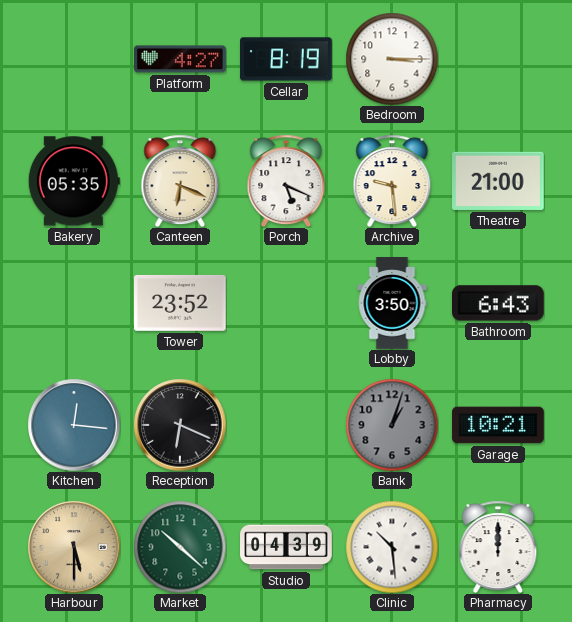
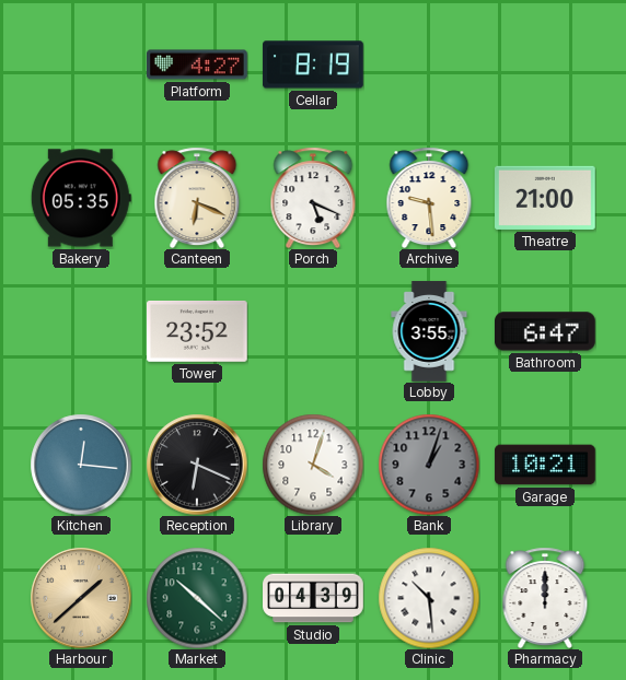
Bedroom: 3:15 -> none (392, 59)
Lobby: 3:50 -> 3:55 (429, 331)
Bathroom: 6:43 -> 6:47 (546, 331)
Library: none -> 4:03 (313, 465)
Harbour: 5:30 -> 1:38 (81, 598)
